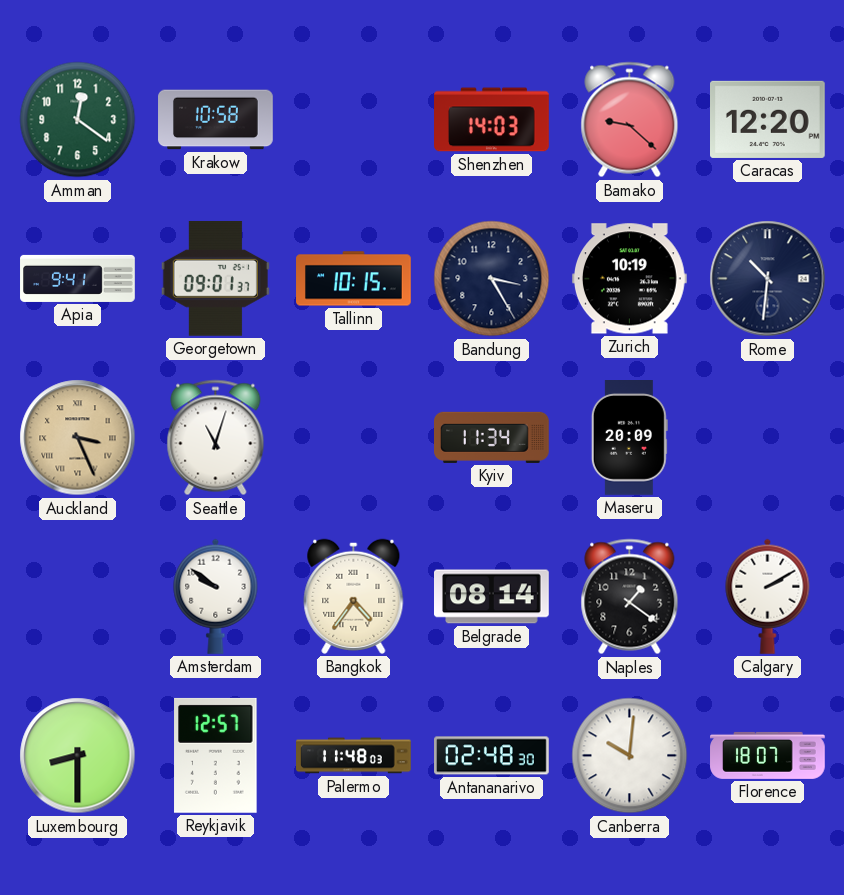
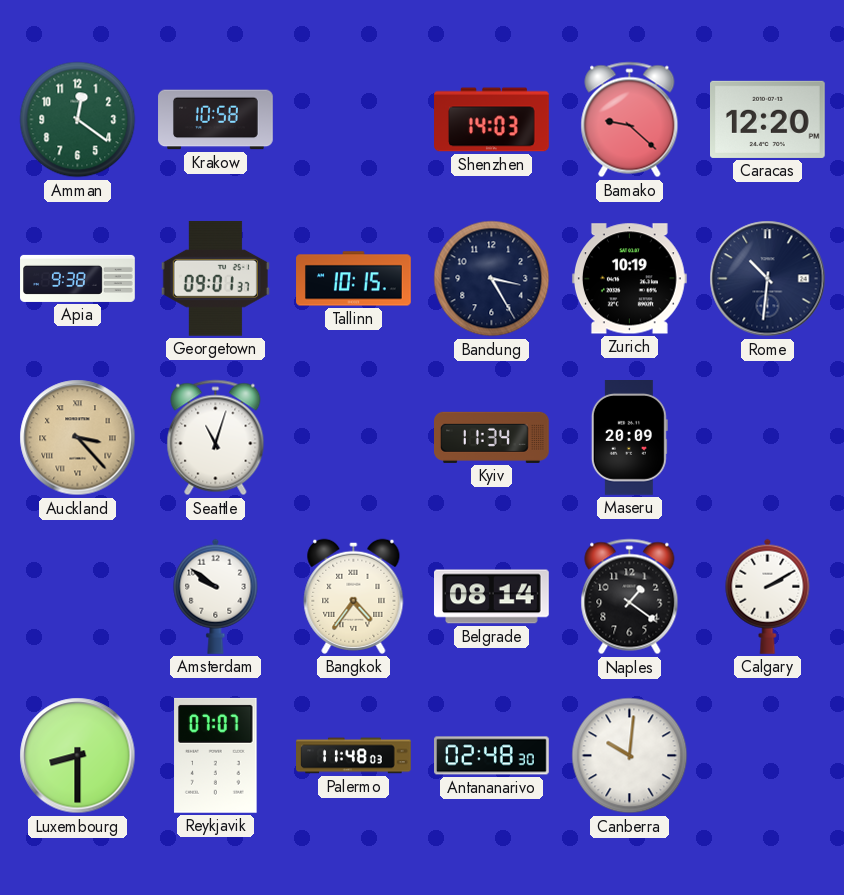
Apia: 9:41 -> 9:38 (78, 278)
Auckland: 3:26 -> 3:23 (78, 438)
Reykjavik: 12:57 -> 07:07 (216, 755)
Florence: 18:07 -> none (768, 755)
